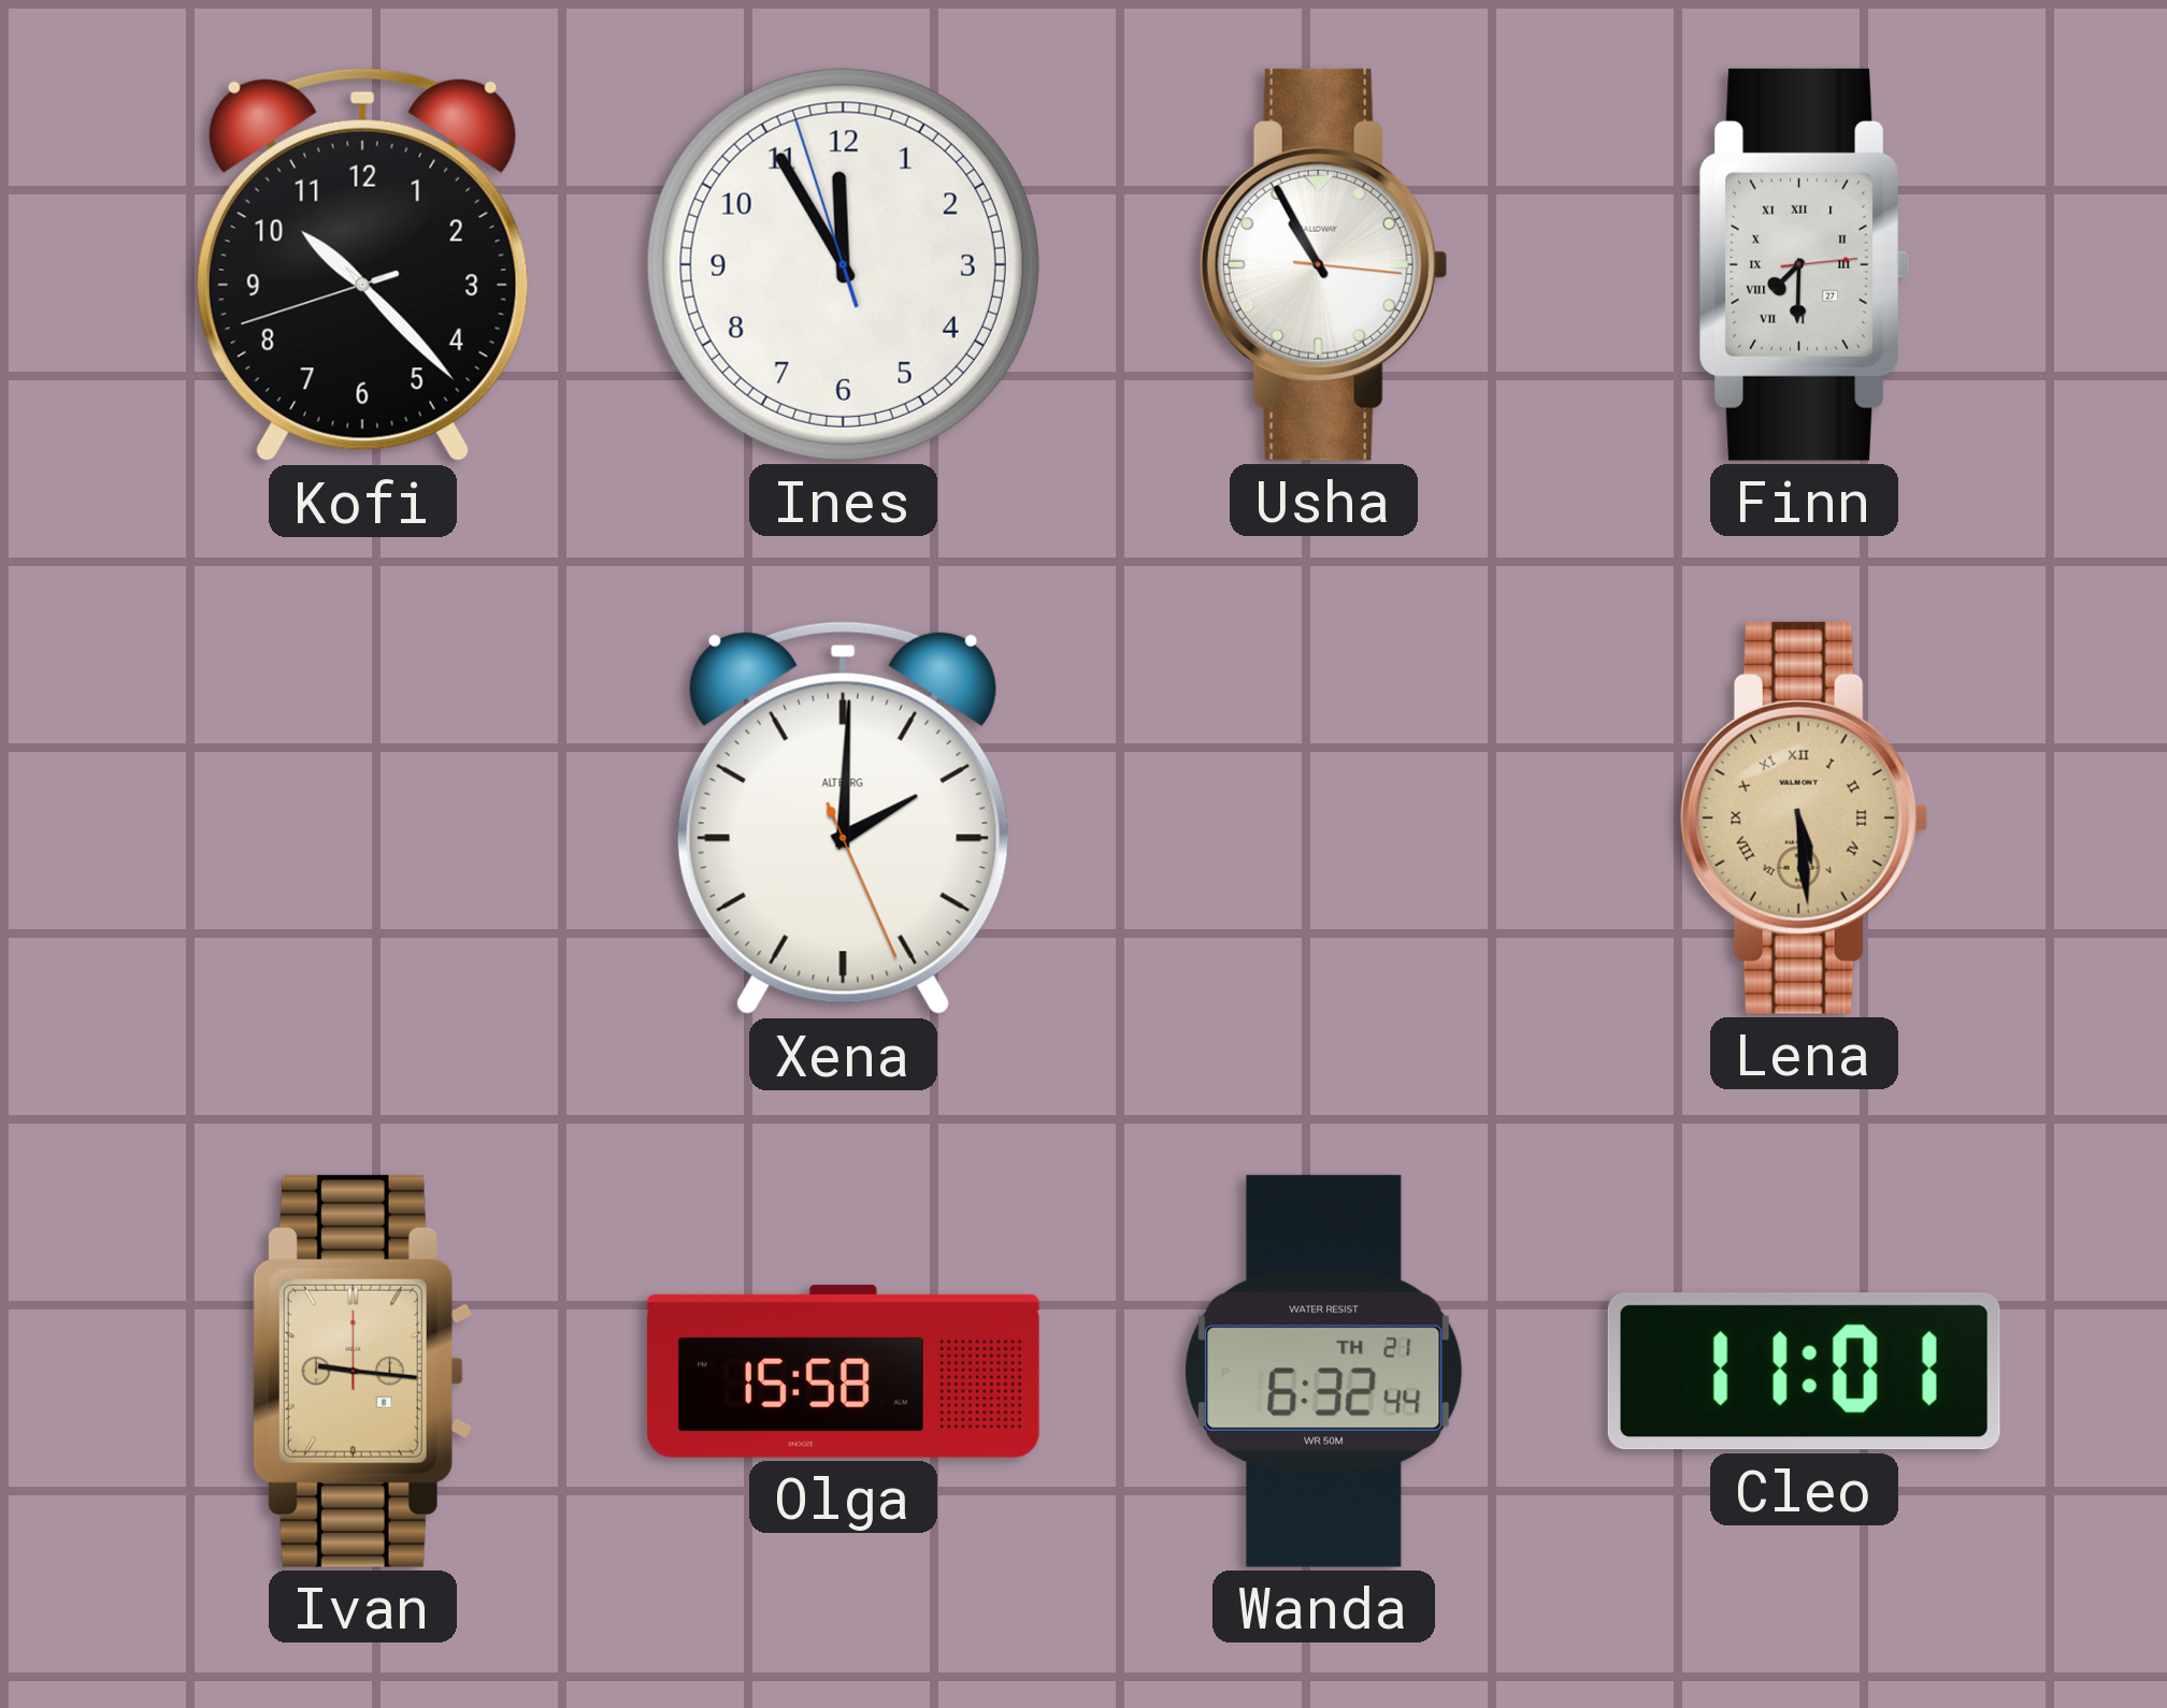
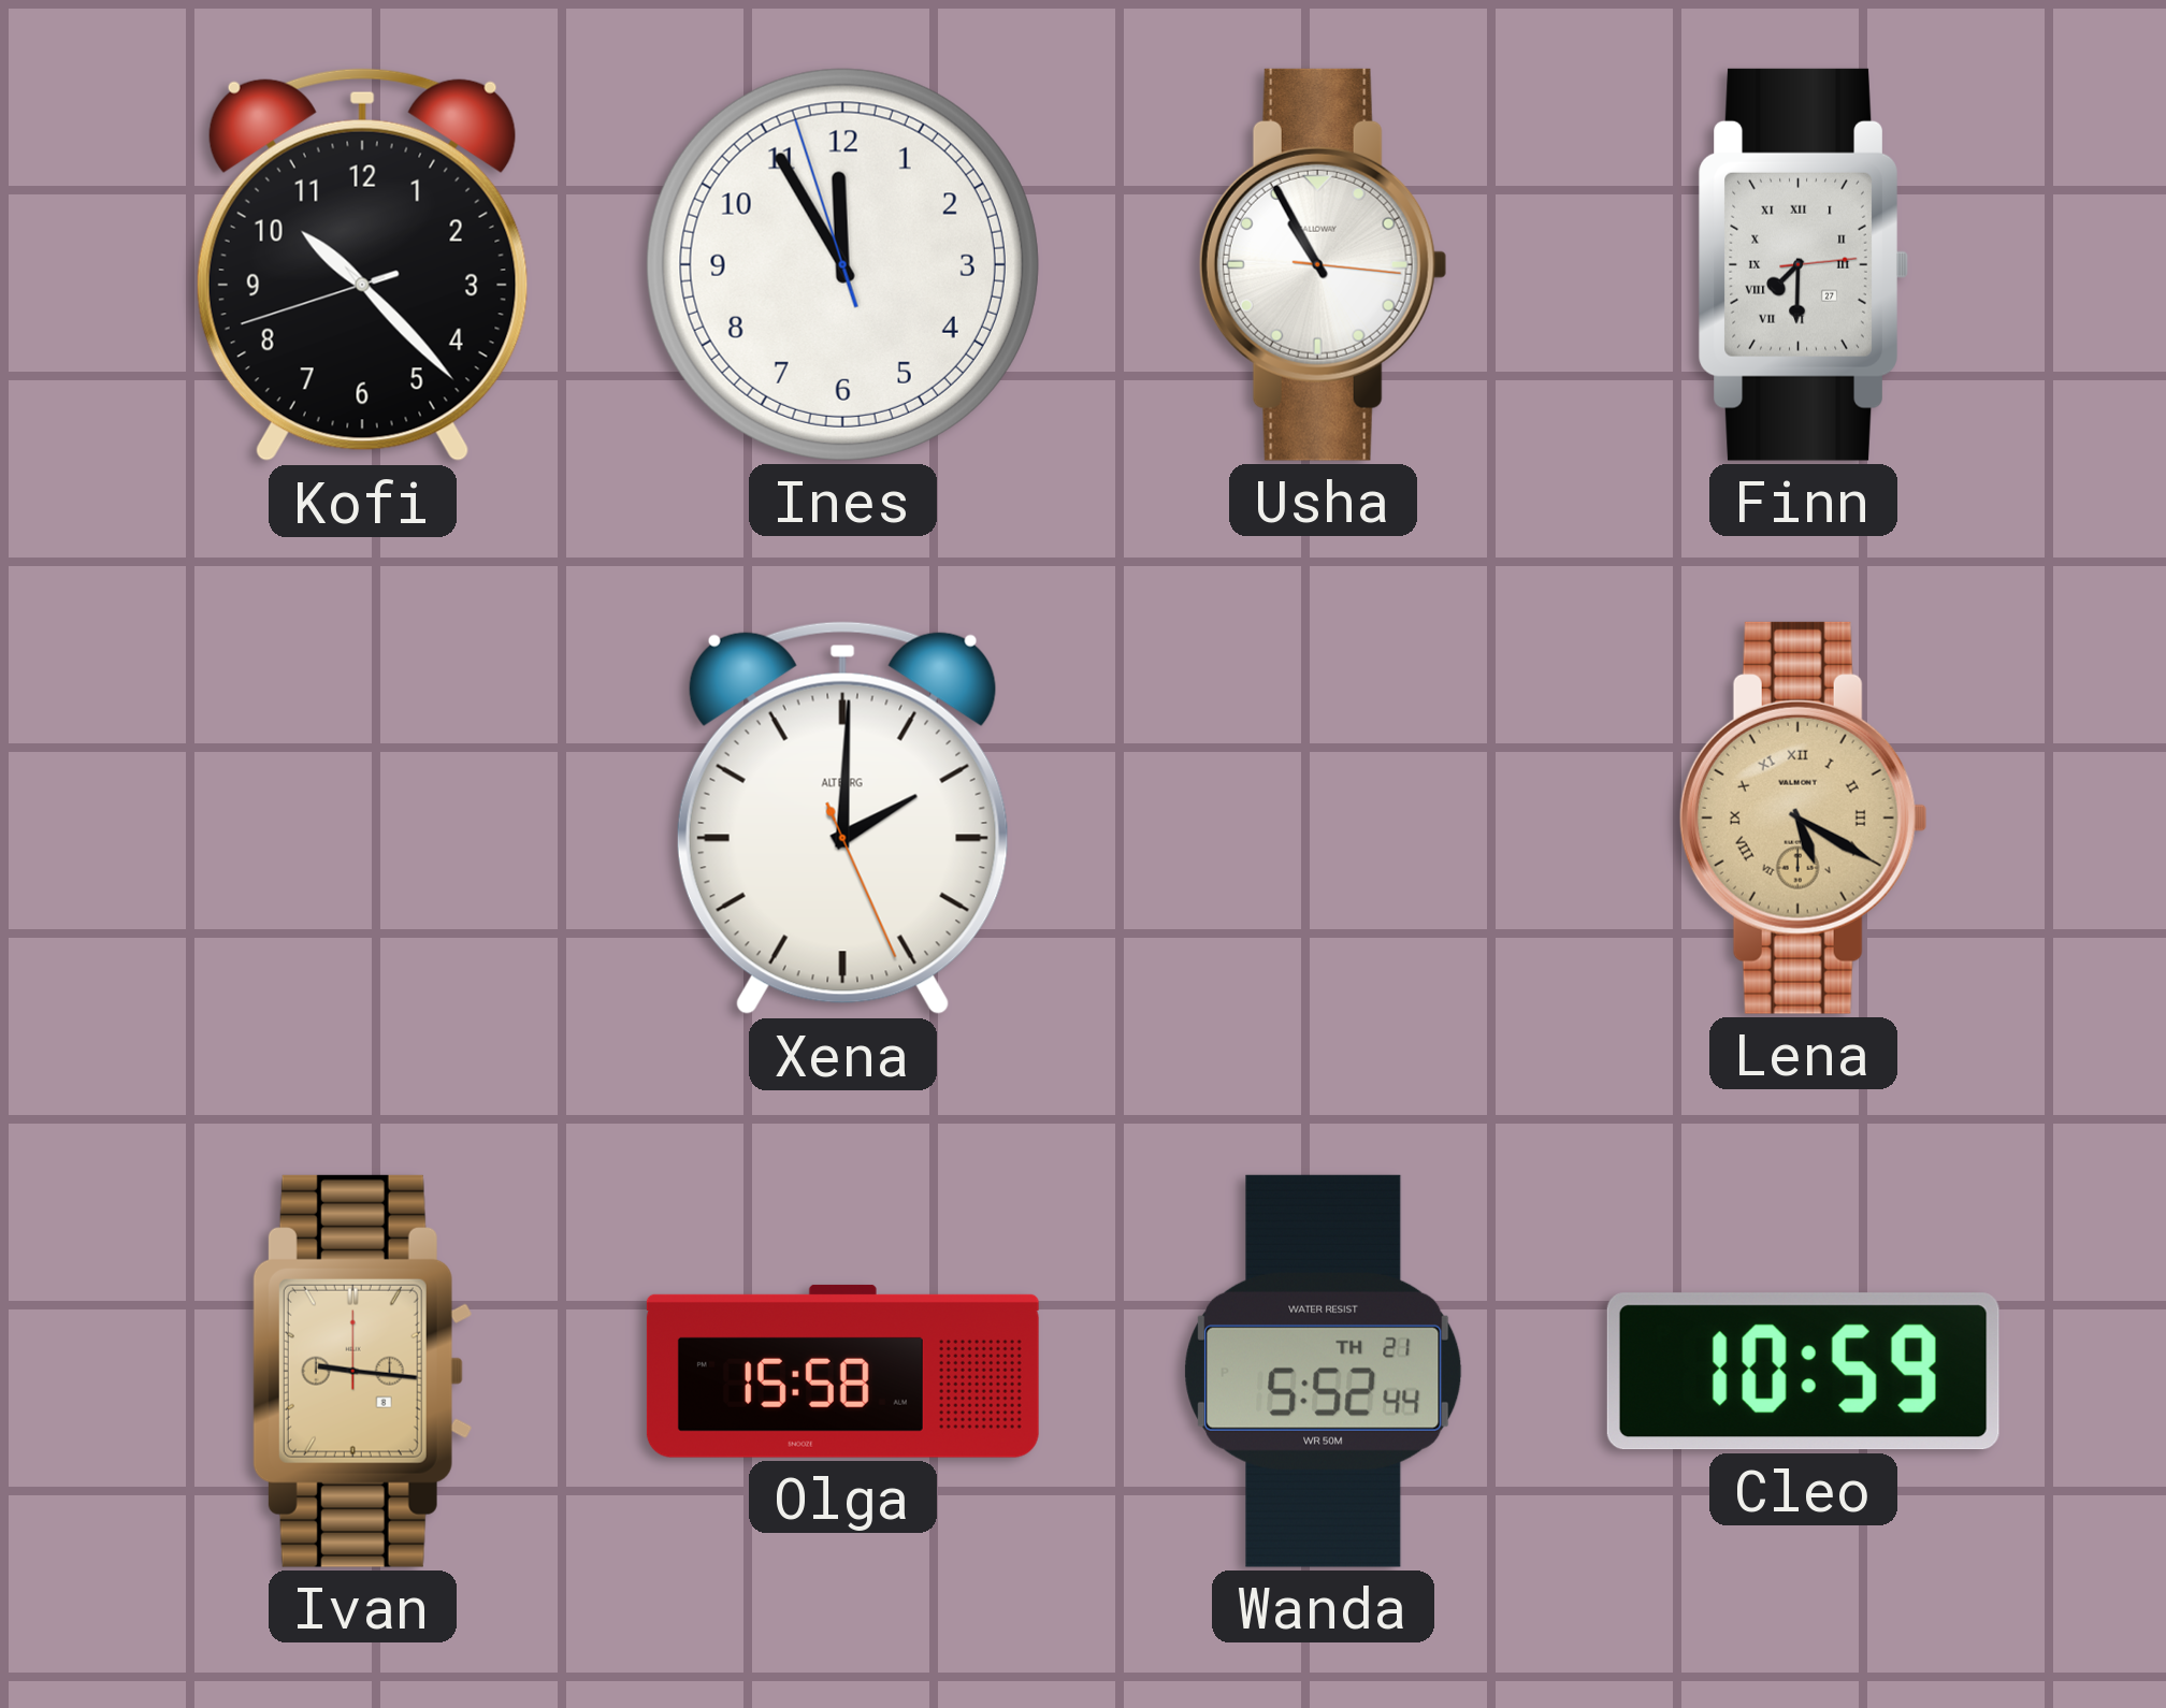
Lena: 5:29 -> 5:20 (1803, 817)
Wanda: 6:32 -> 5:52 (1324, 1371)
Cleo: 11:01 -> 10:59 (1803, 1372)
